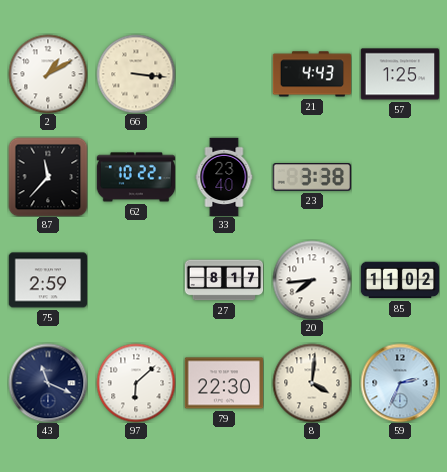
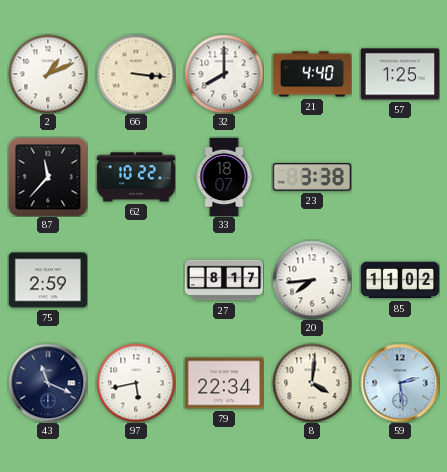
2: 1:10 -> 1:11 (48, 74)
32: none -> 8:00 (224, 74)
21: 4:43 -> 4:40 (312, 74)
33: 23:40 -> 18:07 (224, 177)
97: 6:08 -> 5:43 (136, 383)
79: 22:30 -> 22:34 (224, 383)
59: 2:34 -> 2:29 (400, 383)
